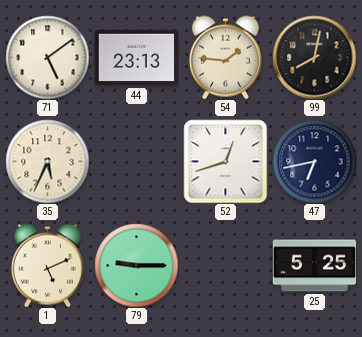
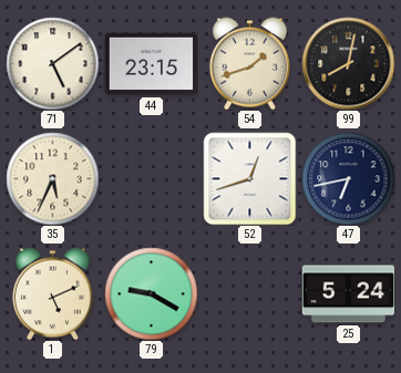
44: 23:13 -> 23:15 (151, 64)
54: 1:46 -> 1:42 (249, 63)
79: 9:15 -> 9:20 (151, 293)
25: 5:25 -> 5:24 (348, 294)
